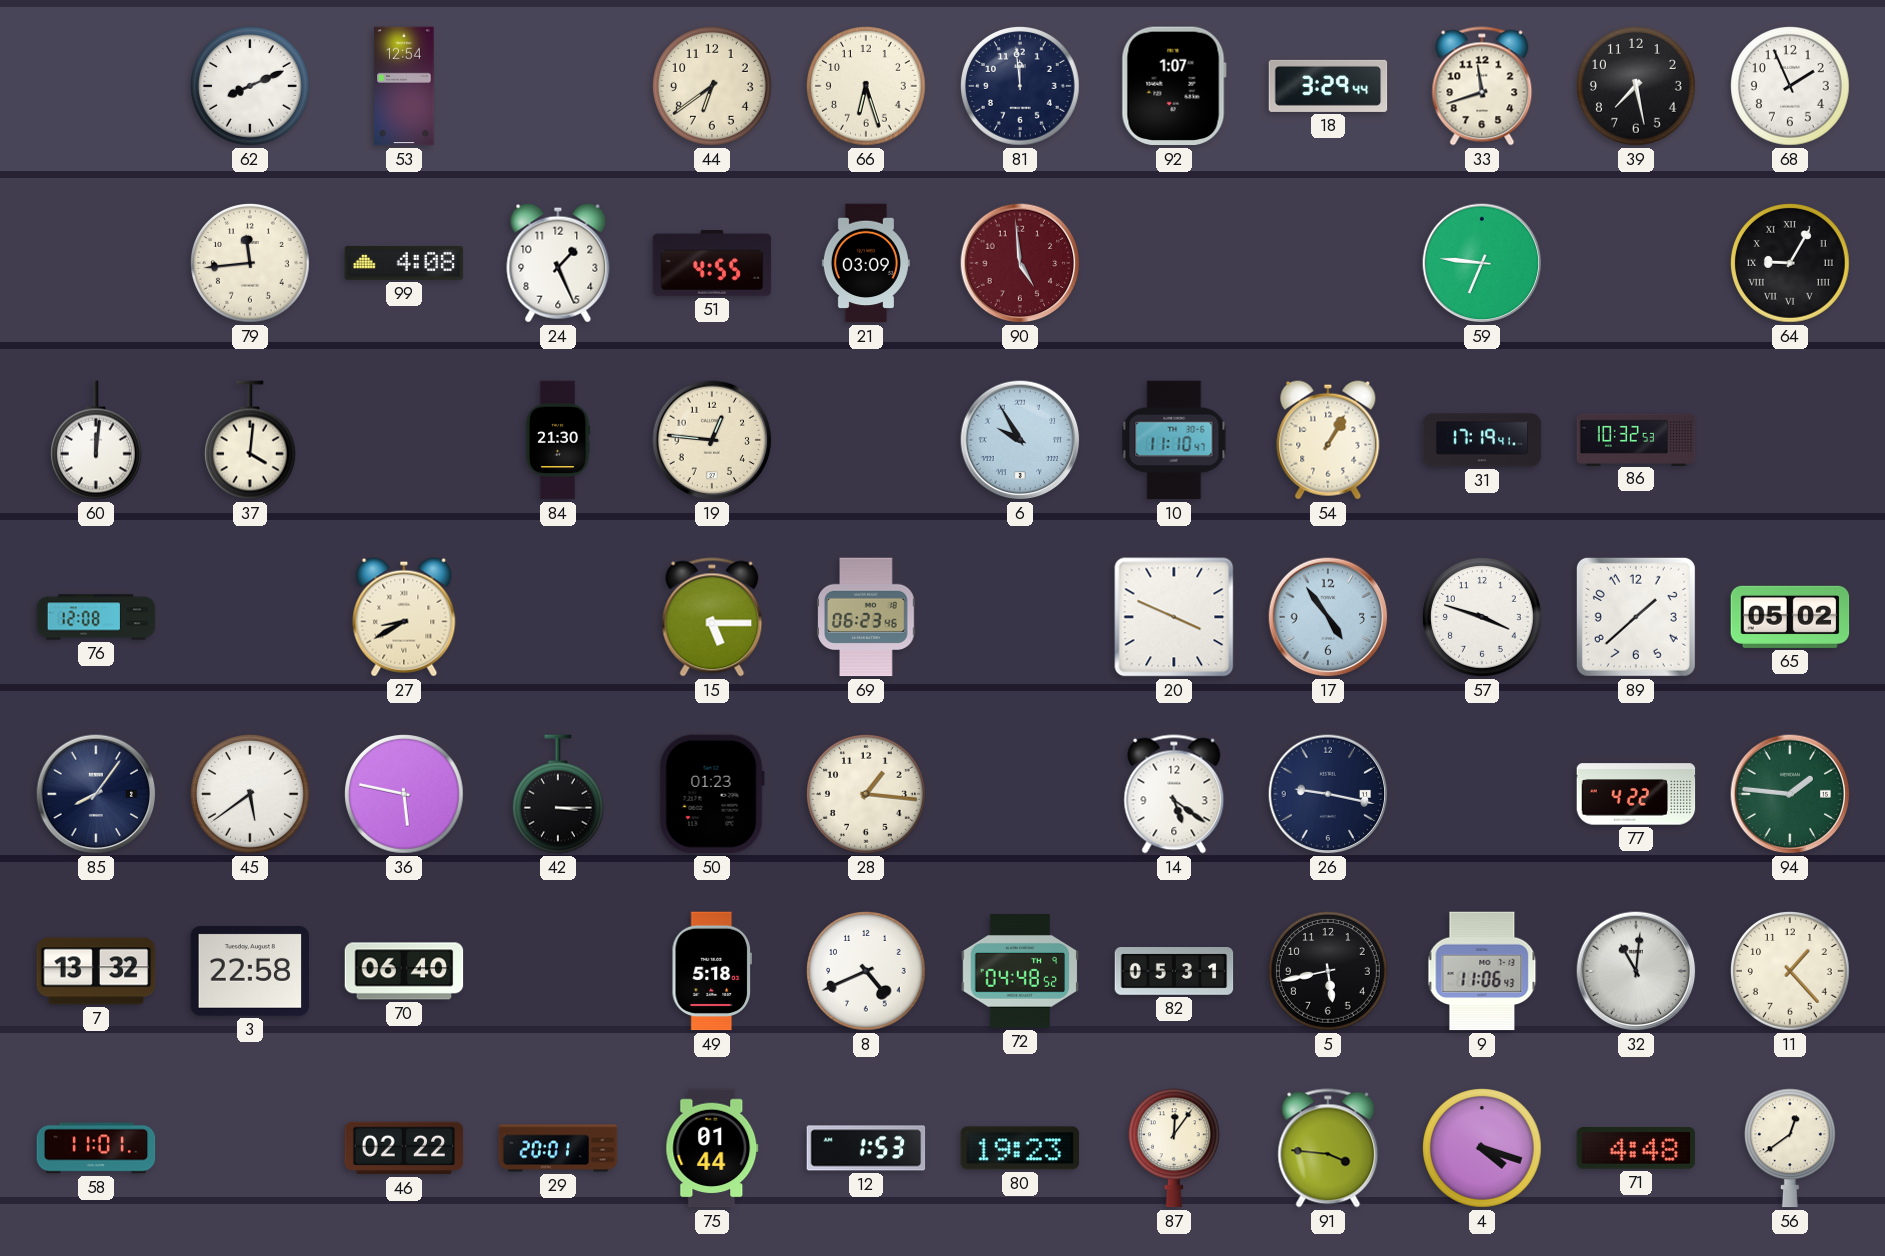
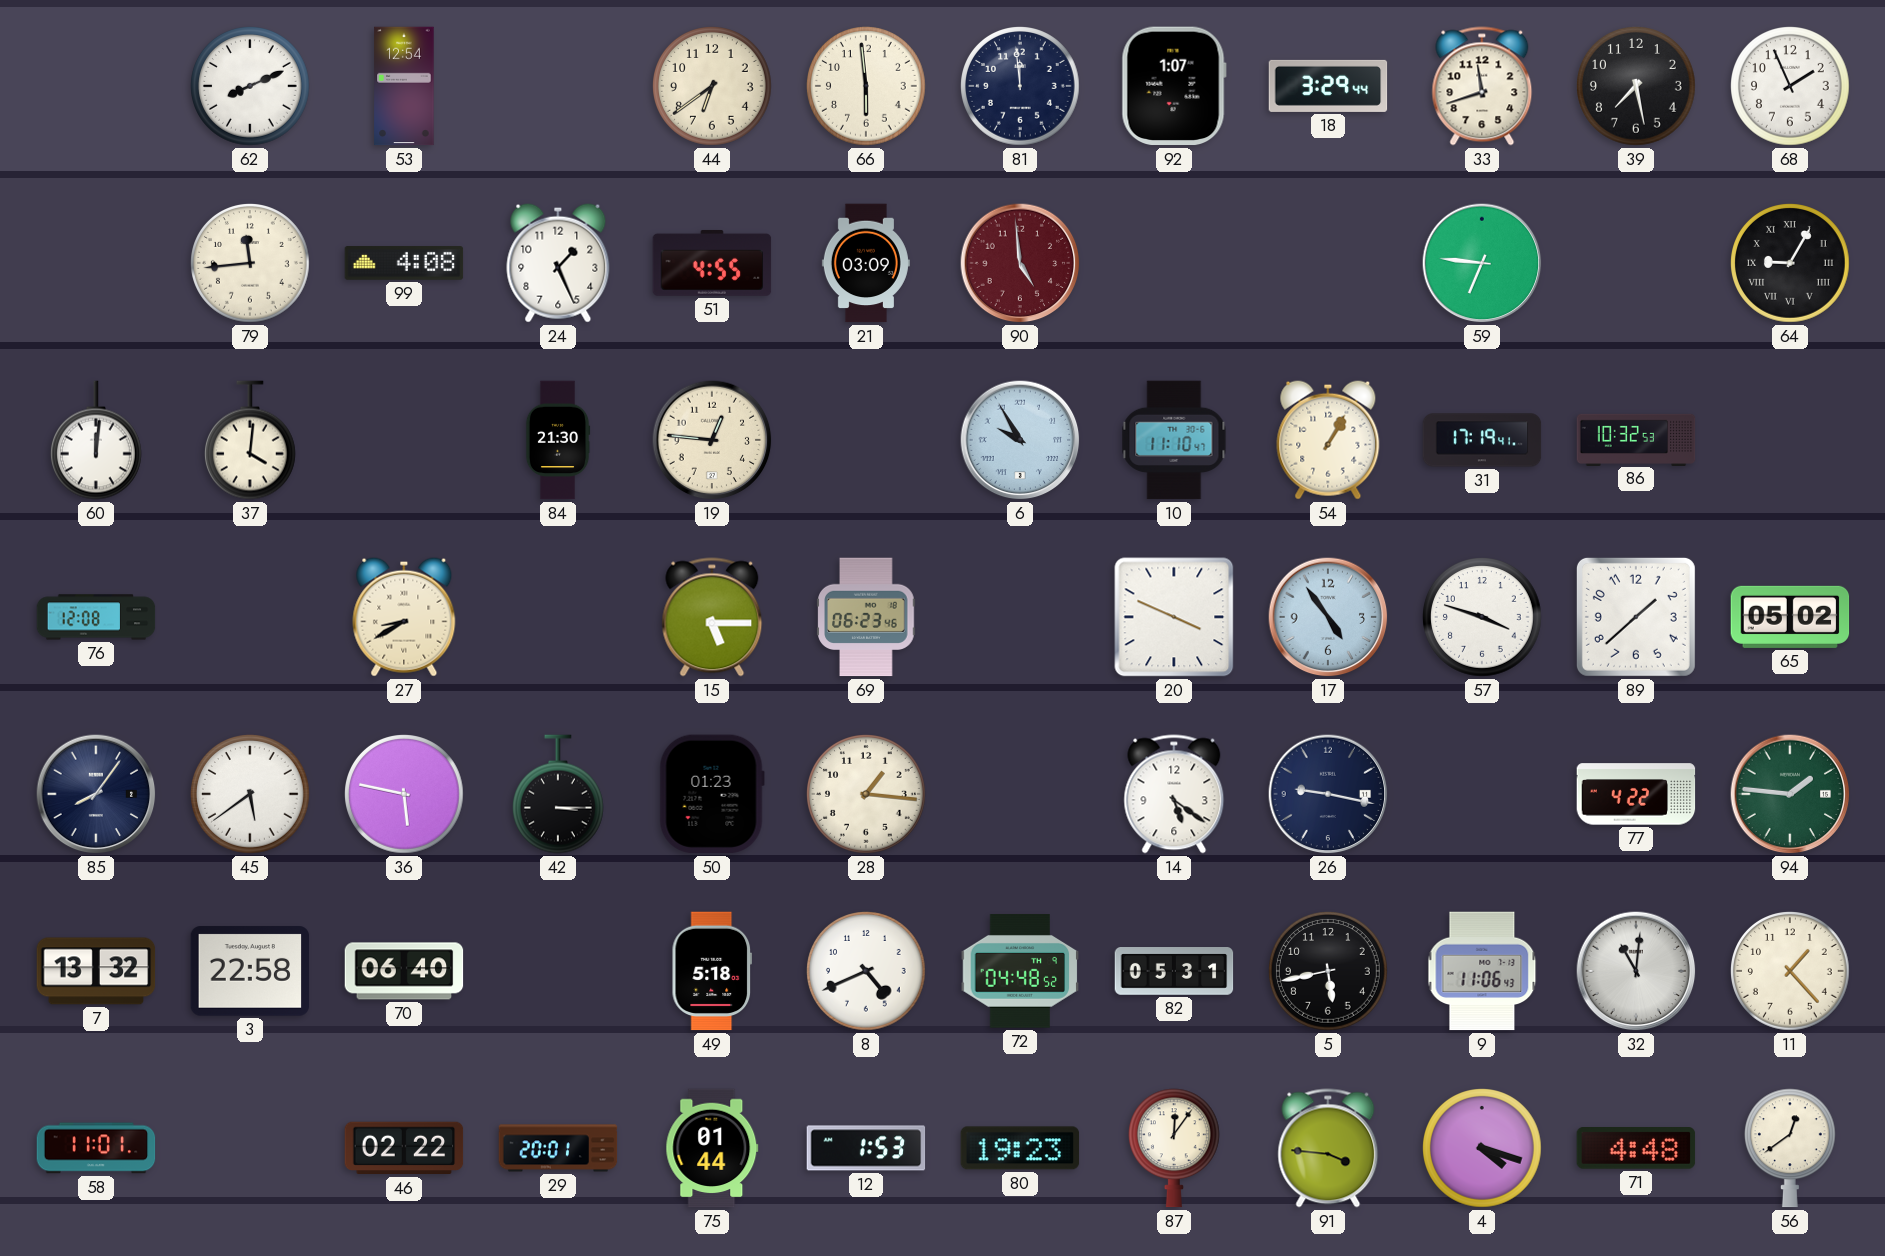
66: 6:27 -> 5:59 (867, 87)
